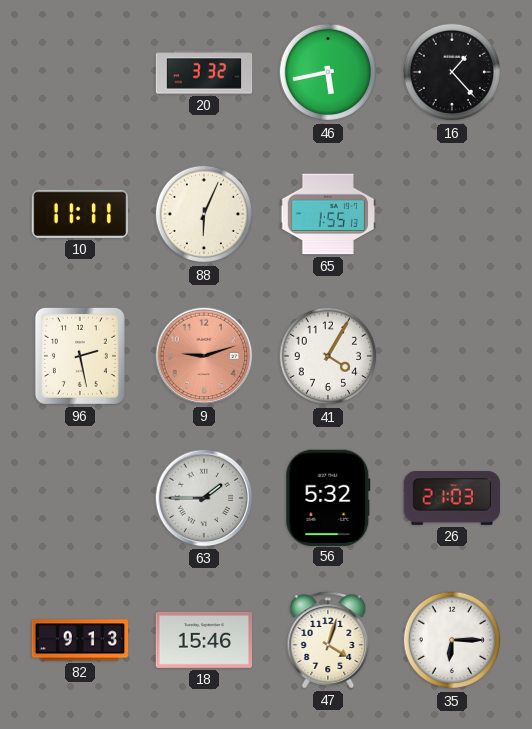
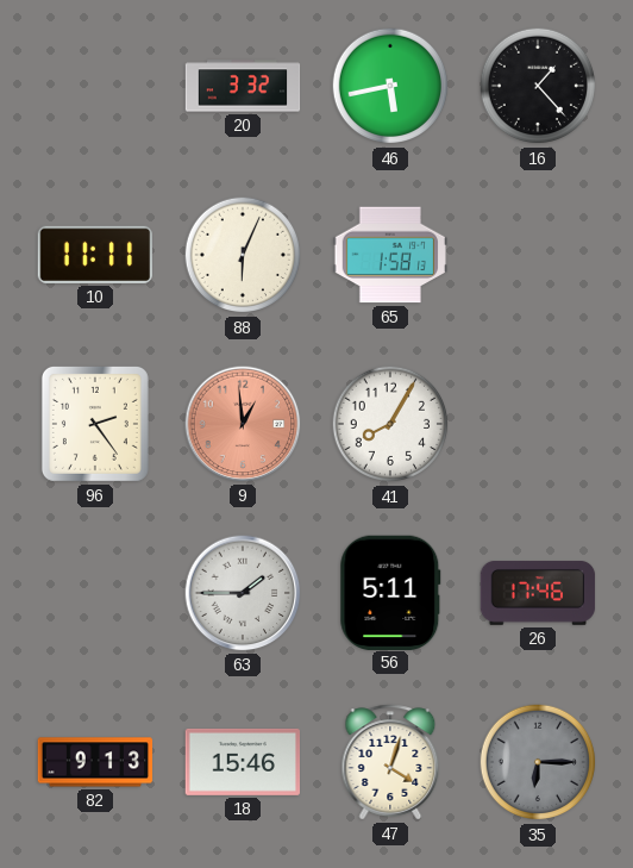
65: 1:55 -> 1:58 (390, 255)
96: 2:28 -> 2:24 (95, 424)
9: 9:12 -> 12:59 (243, 424)
41: 4:05 -> 8:05 (390, 424)
56: 5:32 -> 5:11 (390, 592)
26: 21:03 -> 17:46 (538, 594)
35 dial: white -> grey (538, 762)
